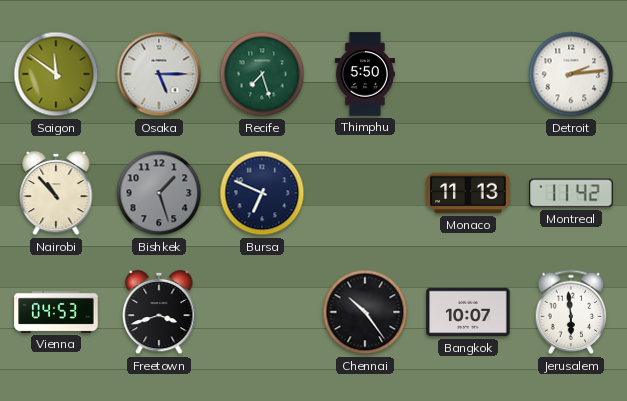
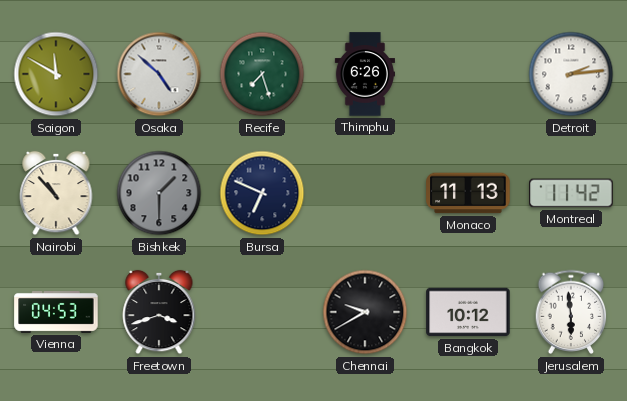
Saigon: 11:51 -> 11:50 (56, 74)
Osaka: 5:15 -> 4:52 (159, 74)
Thimphu: 5:50 -> 6:26 (364, 74)
Bishkek: 1:27 -> 1:30 (159, 193)
Chennai: 10:24 -> 9:40 (365, 312)
Bangkok: 10:07 -> 10:12 (468, 312)
